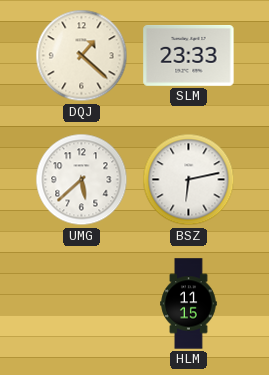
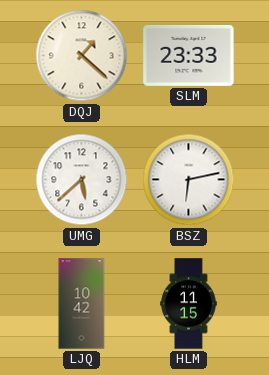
LJQ: none -> 10:42 (82, 304)
